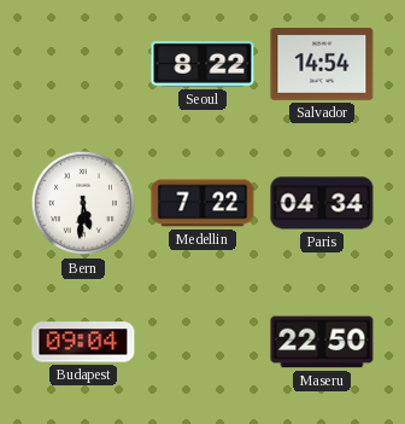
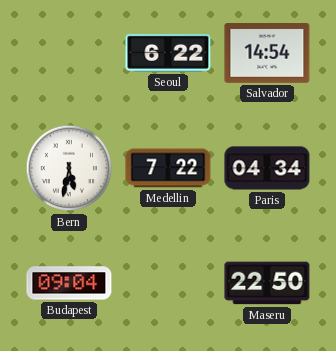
Seoul: 8:22 -> 6:22 (168, 53)
Bern: 5:31 -> 5:32 (69, 168)
